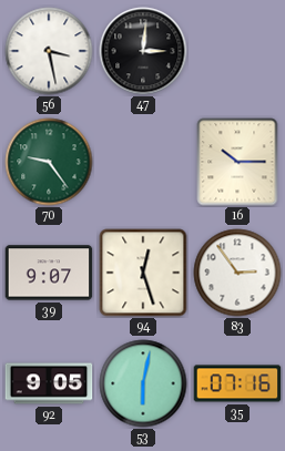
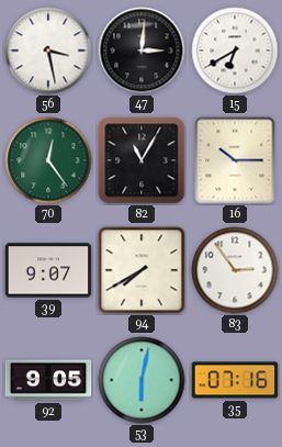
15: none -> 6:40 (235, 51)
70: 9:24 -> 12:24 (48, 160)
82: none -> 11:05 (142, 160)
94: 12:27 -> 7:40 (142, 270)
